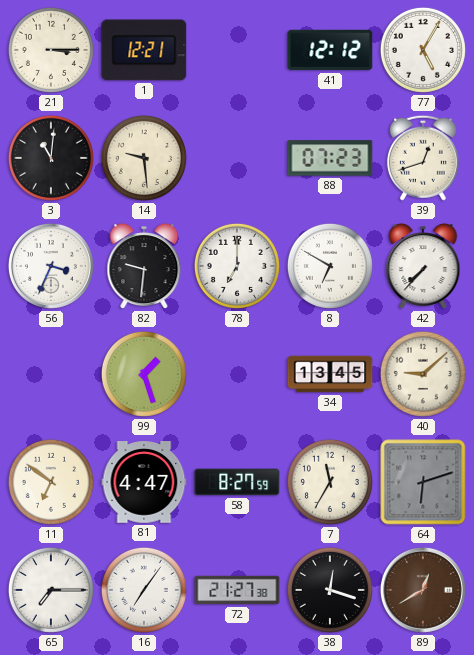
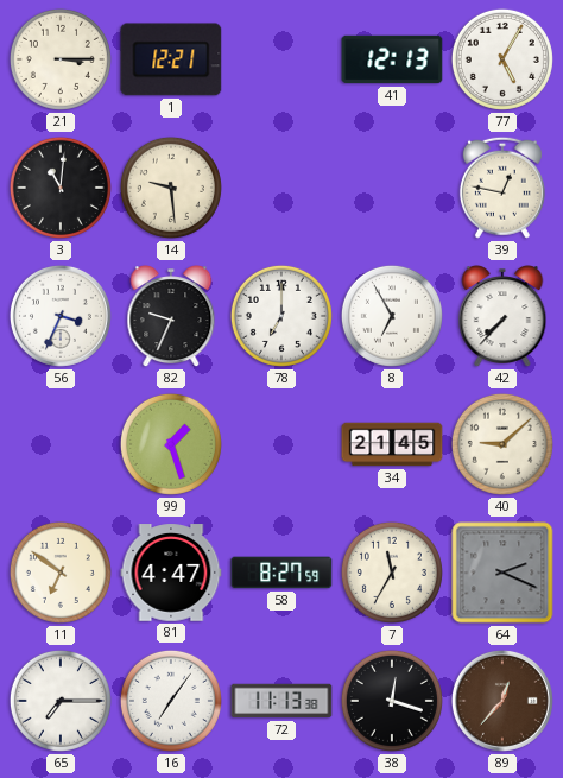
41: 12:12 -> 12:13 (392, 59)
88: 07:23 -> none (330, 158)
39: 12:42 -> 12:47 (502, 188)
82: 9:31 -> 9:34 (171, 317)
8: 6:50 -> 6:55 (392, 316)
34: 13:45 -> 21:45 (392, 444)
64: 6:12 -> 2:19 (502, 573)
72: 21:27 -> 11:13 (281, 701)
89: 12:40 -> 12:37 (502, 701)
